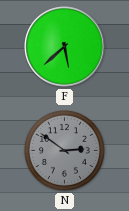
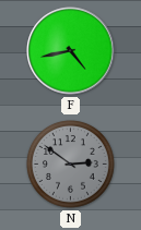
F: 5:38 -> 4:43 (71, 51)
